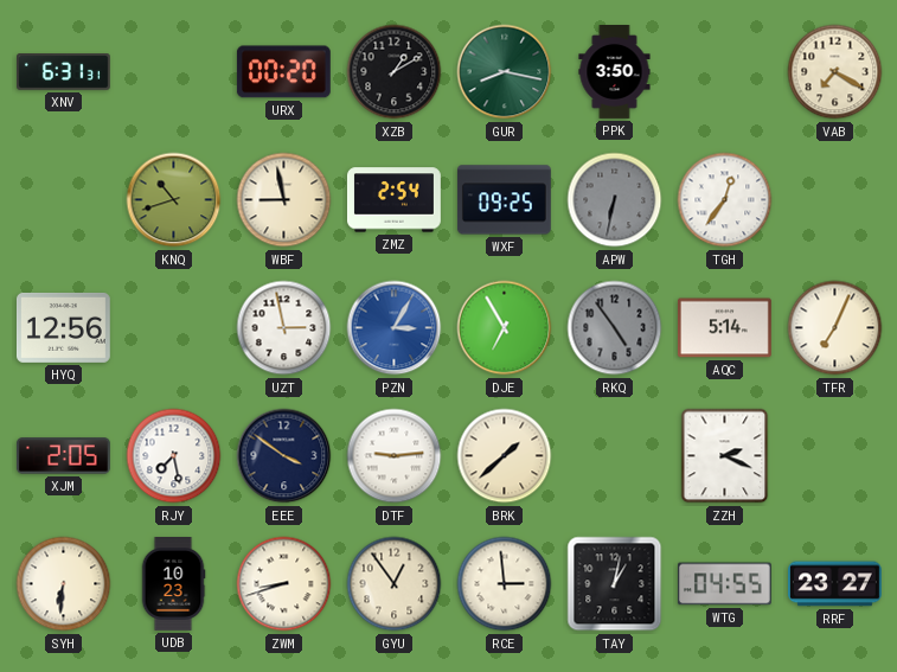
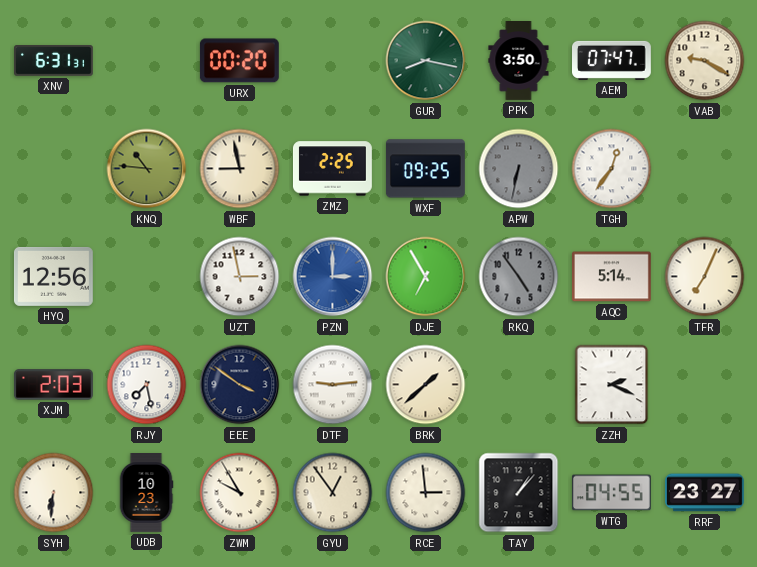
XZB: 1:10 -> none (395, 72)
AEM: none -> 07:47 (612, 60)
VAB: 7:20 -> 9:20 (705, 61)
KNQ: 10:42 -> 10:46 (147, 169)
ZMZ: 2:54 -> 2:25 (333, 169)
PZN: 3:05 -> 3:00 (333, 277)
XJM: 2:05 -> 2:03 (54, 385)
ZWM: 8:42 -> 9:55 (240, 493)
TAY: 1:02 -> 1:07 (519, 493)
